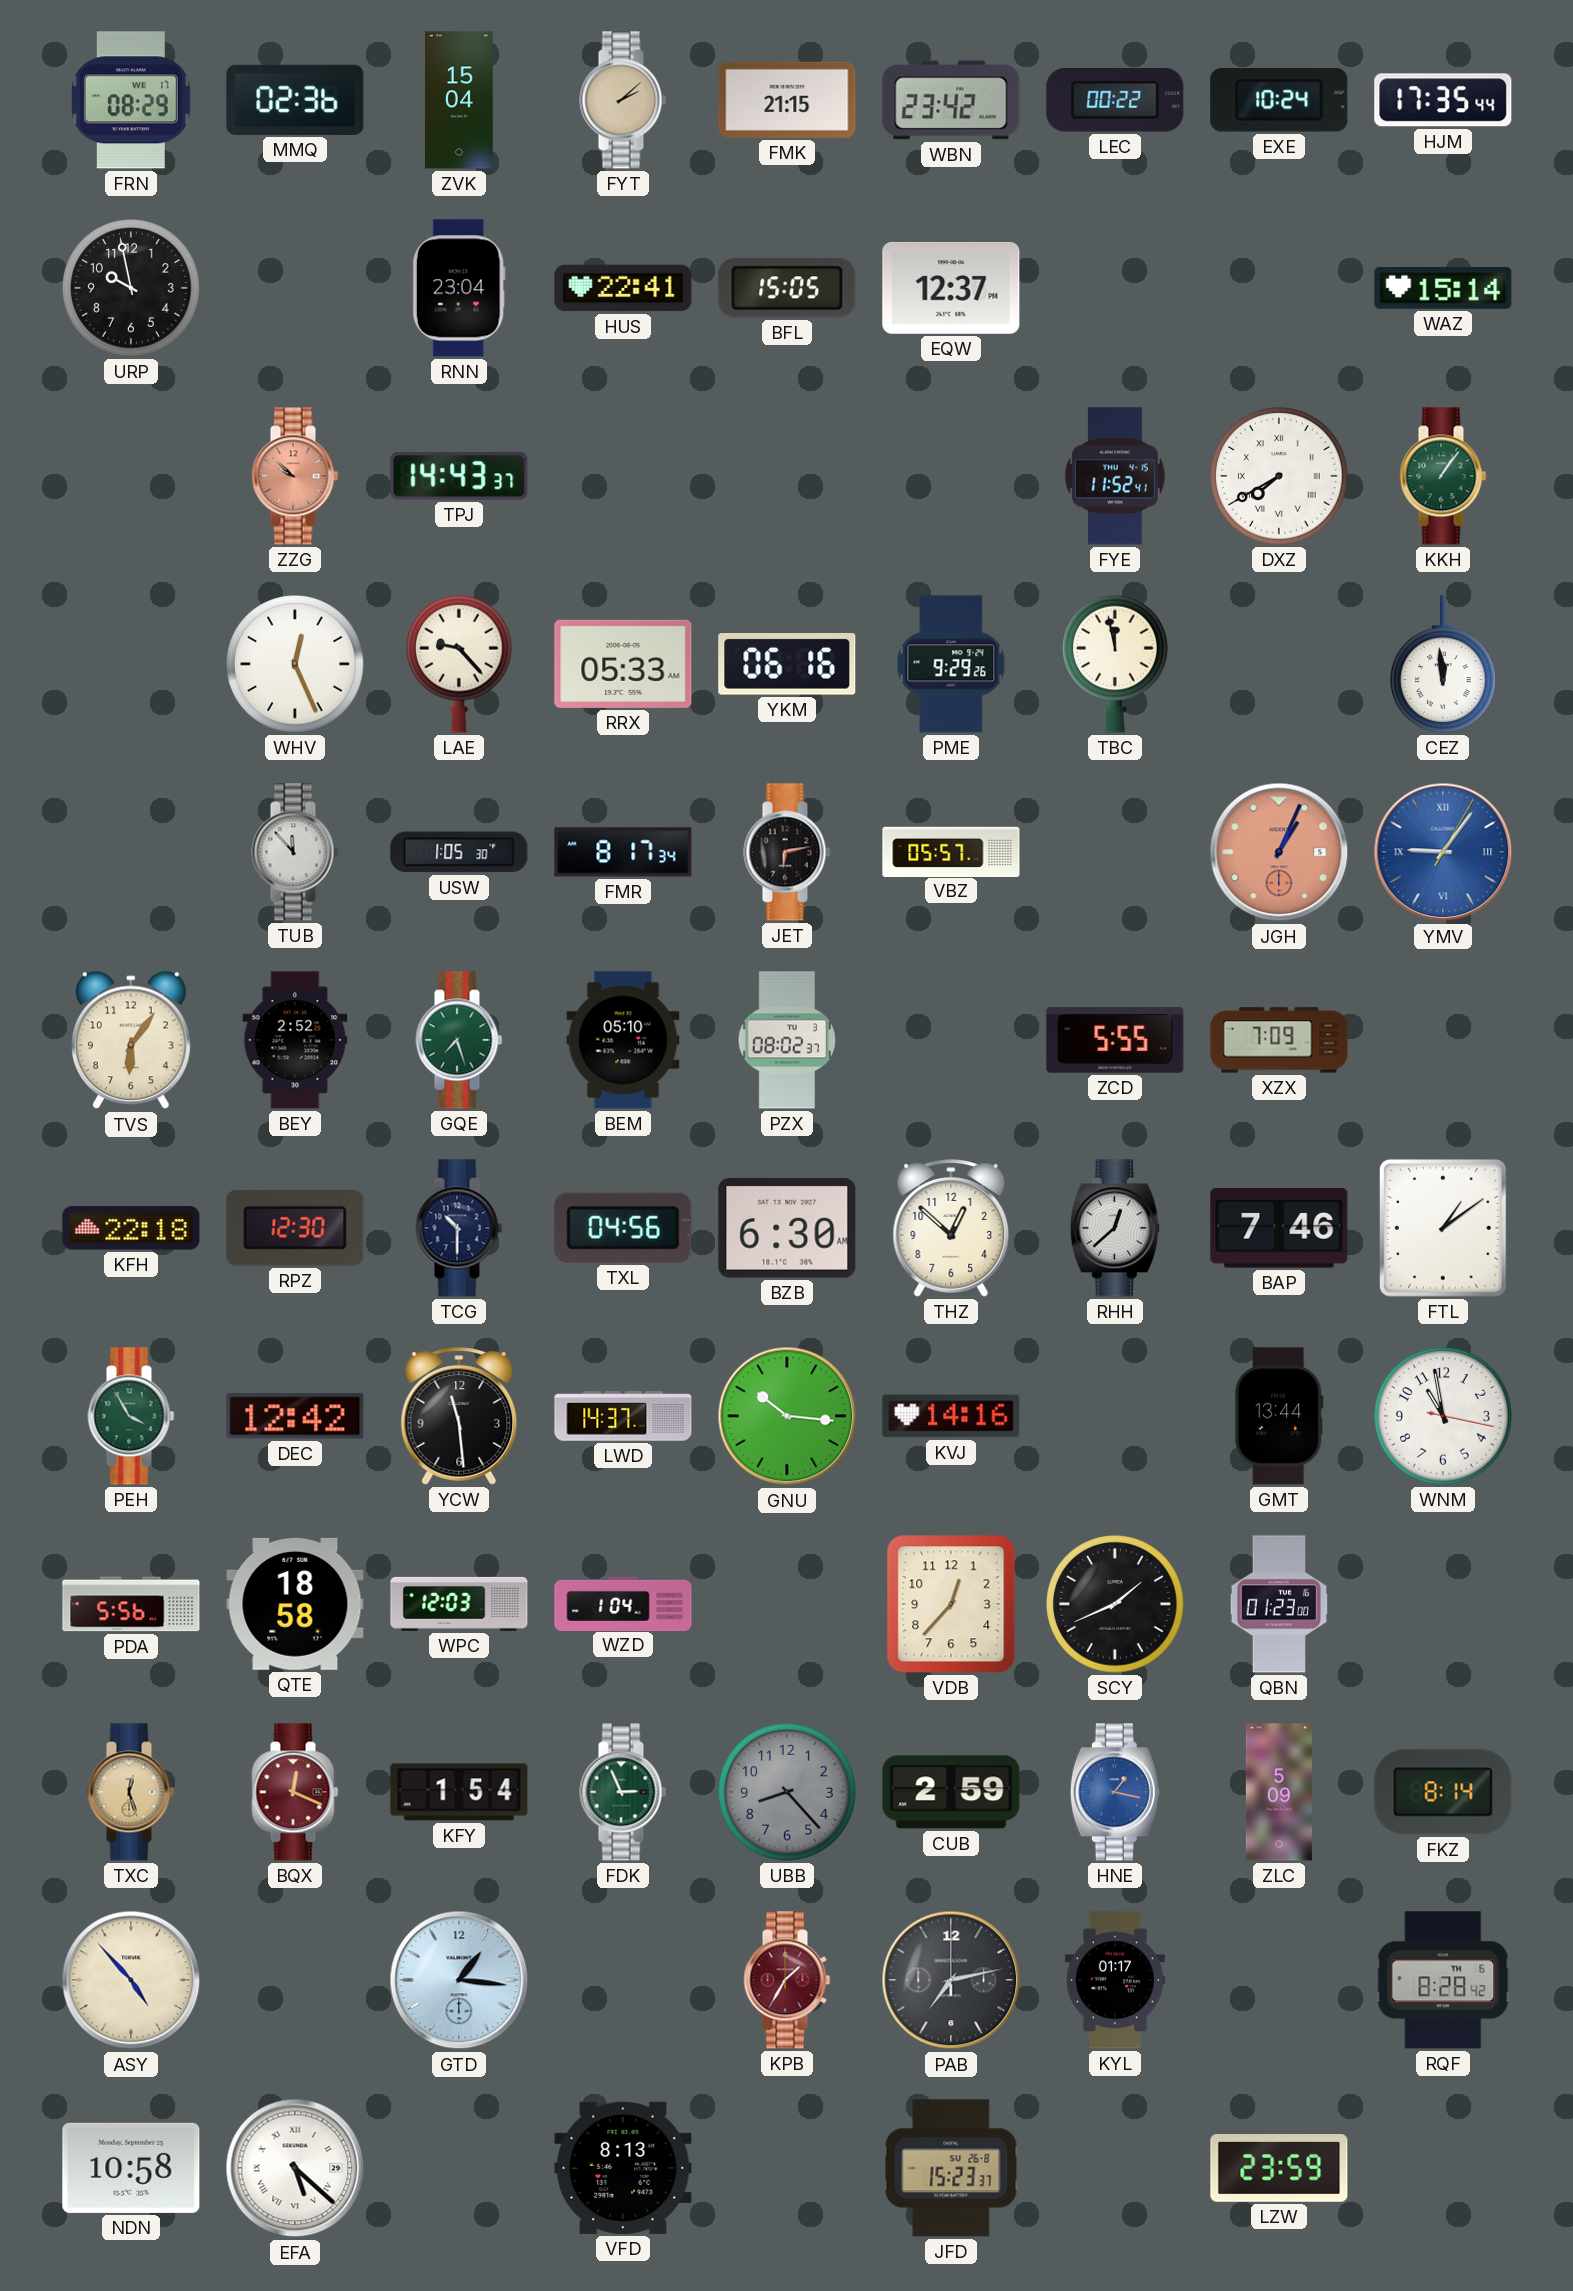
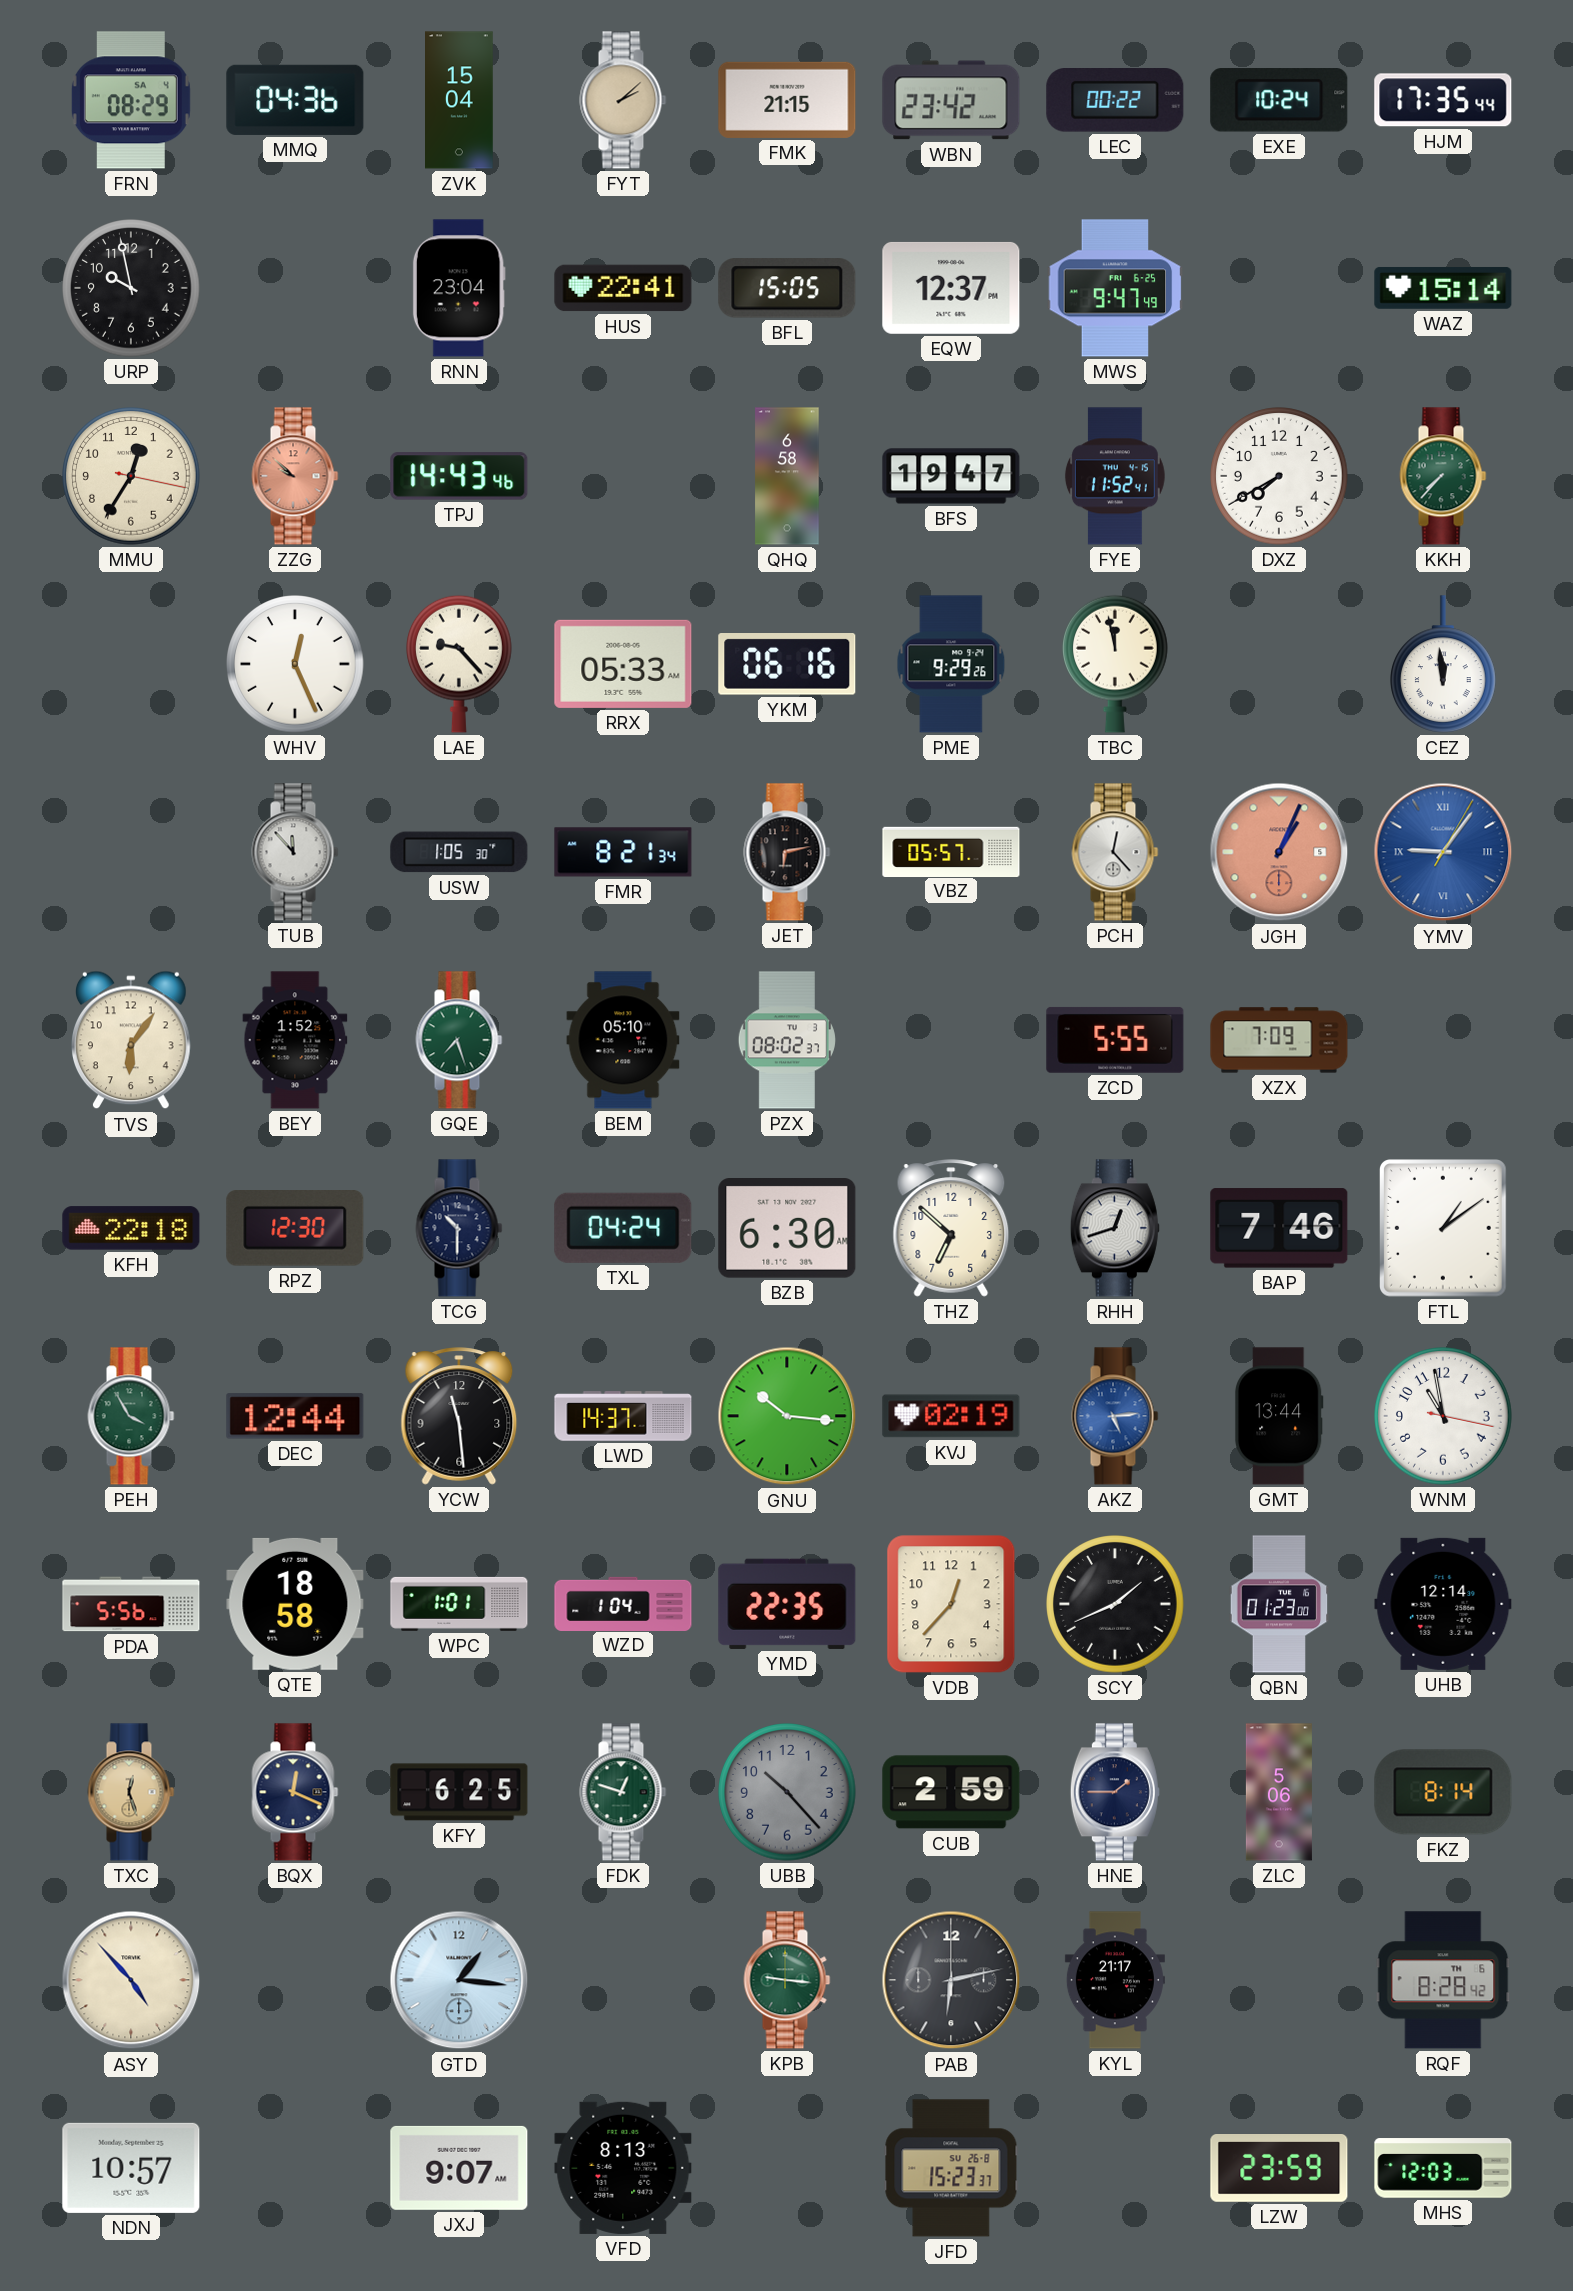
FRN date: WE 17 -> SA 4 (131, 100)
MMQ: 02:36 -> 04:36 (295, 100)
MWS: none -> 9:47 (1115, 288)
MMU: none -> 12:35 (131, 476)
TPJ: 14:43:37 -> 14:43:46 (459, 476)
QHQ: none -> 6:58 (787, 476)
BFS: none -> 19:47 (951, 476)
DXZ numerals: Roman -> Arabic (1279, 476)
KKH: 1:06 -> 7:37 (1443, 476)
FMR: 8:17 -> 8:21 (623, 852)
PCH: none -> 12:23 (1115, 852)
BEY: 2:52 -> 1:52 (295, 1040)
TXL: 04:56 -> 04:24 (623, 1228)
THZ: 12:52 -> 6:52 (951, 1228)
RHH: 12:38 -> 12:42 (1115, 1228)
DEC: 12:42 -> 12:44 (295, 1416)
KVJ: 14:16 -> 02:19 (951, 1416)
AKZ: none -> 5:14 (1115, 1416)
WPC: 12:03 -> 1:01 (459, 1604)
YMD: none -> 22:35 (787, 1604)
UHB: none -> 12:14 (1443, 1604)
BQX dial: burgundy -> navy (295, 1792)
KFY: 1:54 -> 6:25 (459, 1792)
FDK: 2:56 -> 12:48 (623, 1792)
UBB: 8:23 -> 10:23 (787, 1792)
HNE: 1:17 -> 1:45 (1115, 1792)
HNE dial: blue -> navy (1115, 1792)
ZLC: 5:09 -> 5:06 (1279, 1792)
KPB: 1:35 -> 9:16 (787, 1980)
KPB dial: burgundy -> green (787, 1980)
PAB: 7:13 -> 6:13 (951, 1980)
KYL: 01:17 -> 21:17 (1115, 1980)
NDN: 10:58 -> 10:57 (131, 2168)
EFA: 5:22 -> none (295, 2168)
JXJ: none -> 9:07 (459, 2168)
MHS: none -> 12:03 (1443, 2168)
